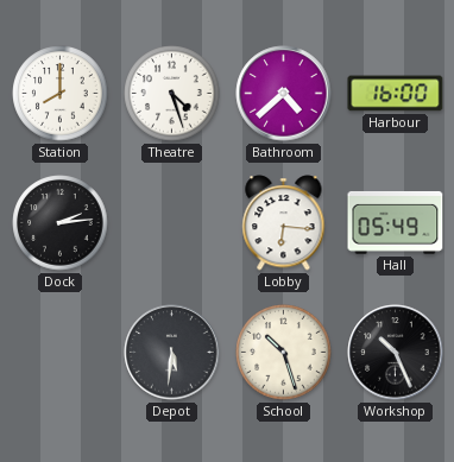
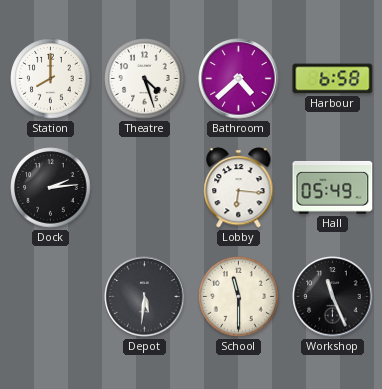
Harbour: 16:00 -> 6:58 (333, 79)
School: 10:27 -> 11:30 (239, 297)
Workshop: 10:26 -> 11:26 (333, 297)
